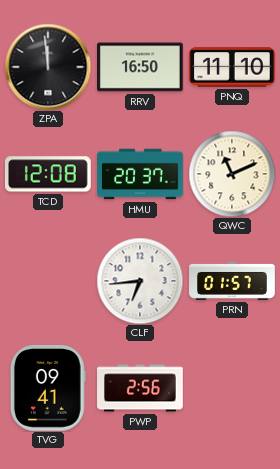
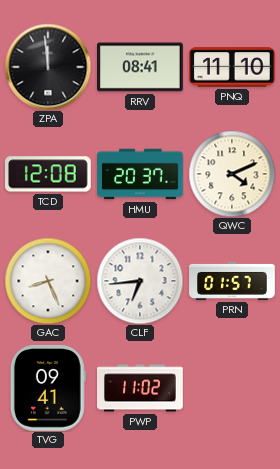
RRV: 16:50 -> 08:41 (141, 67)
QWC: 11:11 -> 4:11 (232, 174)
GAC: none -> 8:26 (48, 281)
PWP: 2:56 -> 11:02 (140, 388)
